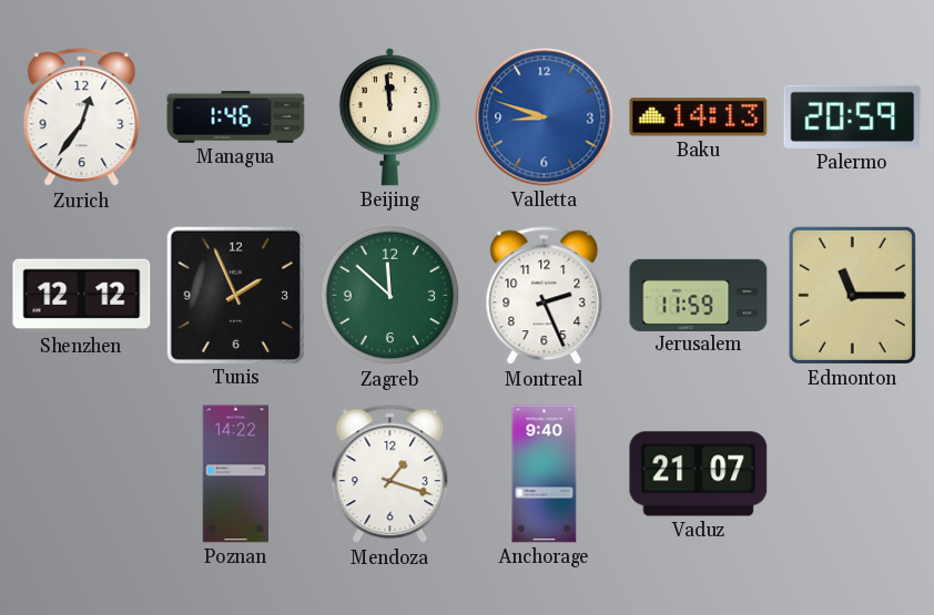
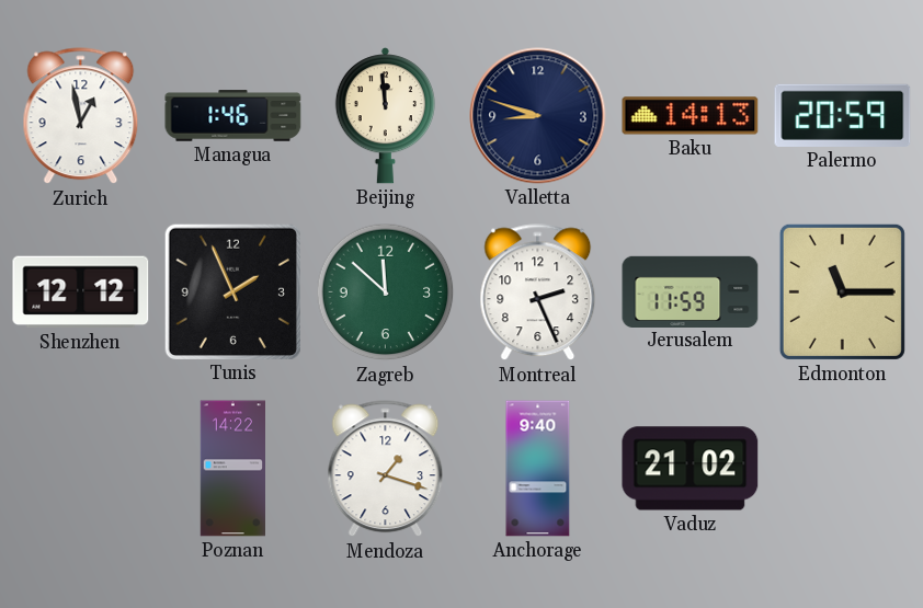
Zurich: 12:36 -> 12:58 (81, 116)
Valletta dial: blue -> navy (538, 116)
Vaduz: 21:07 -> 21:02 (691, 469)
